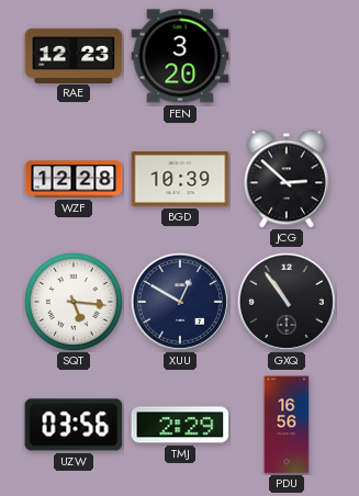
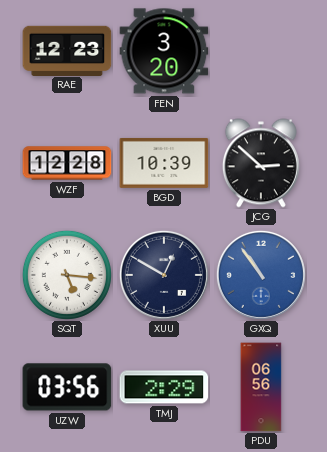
GXQ dial: black -> blue (261, 275)
PDU: 16:56 -> 06:56 (261, 387)
